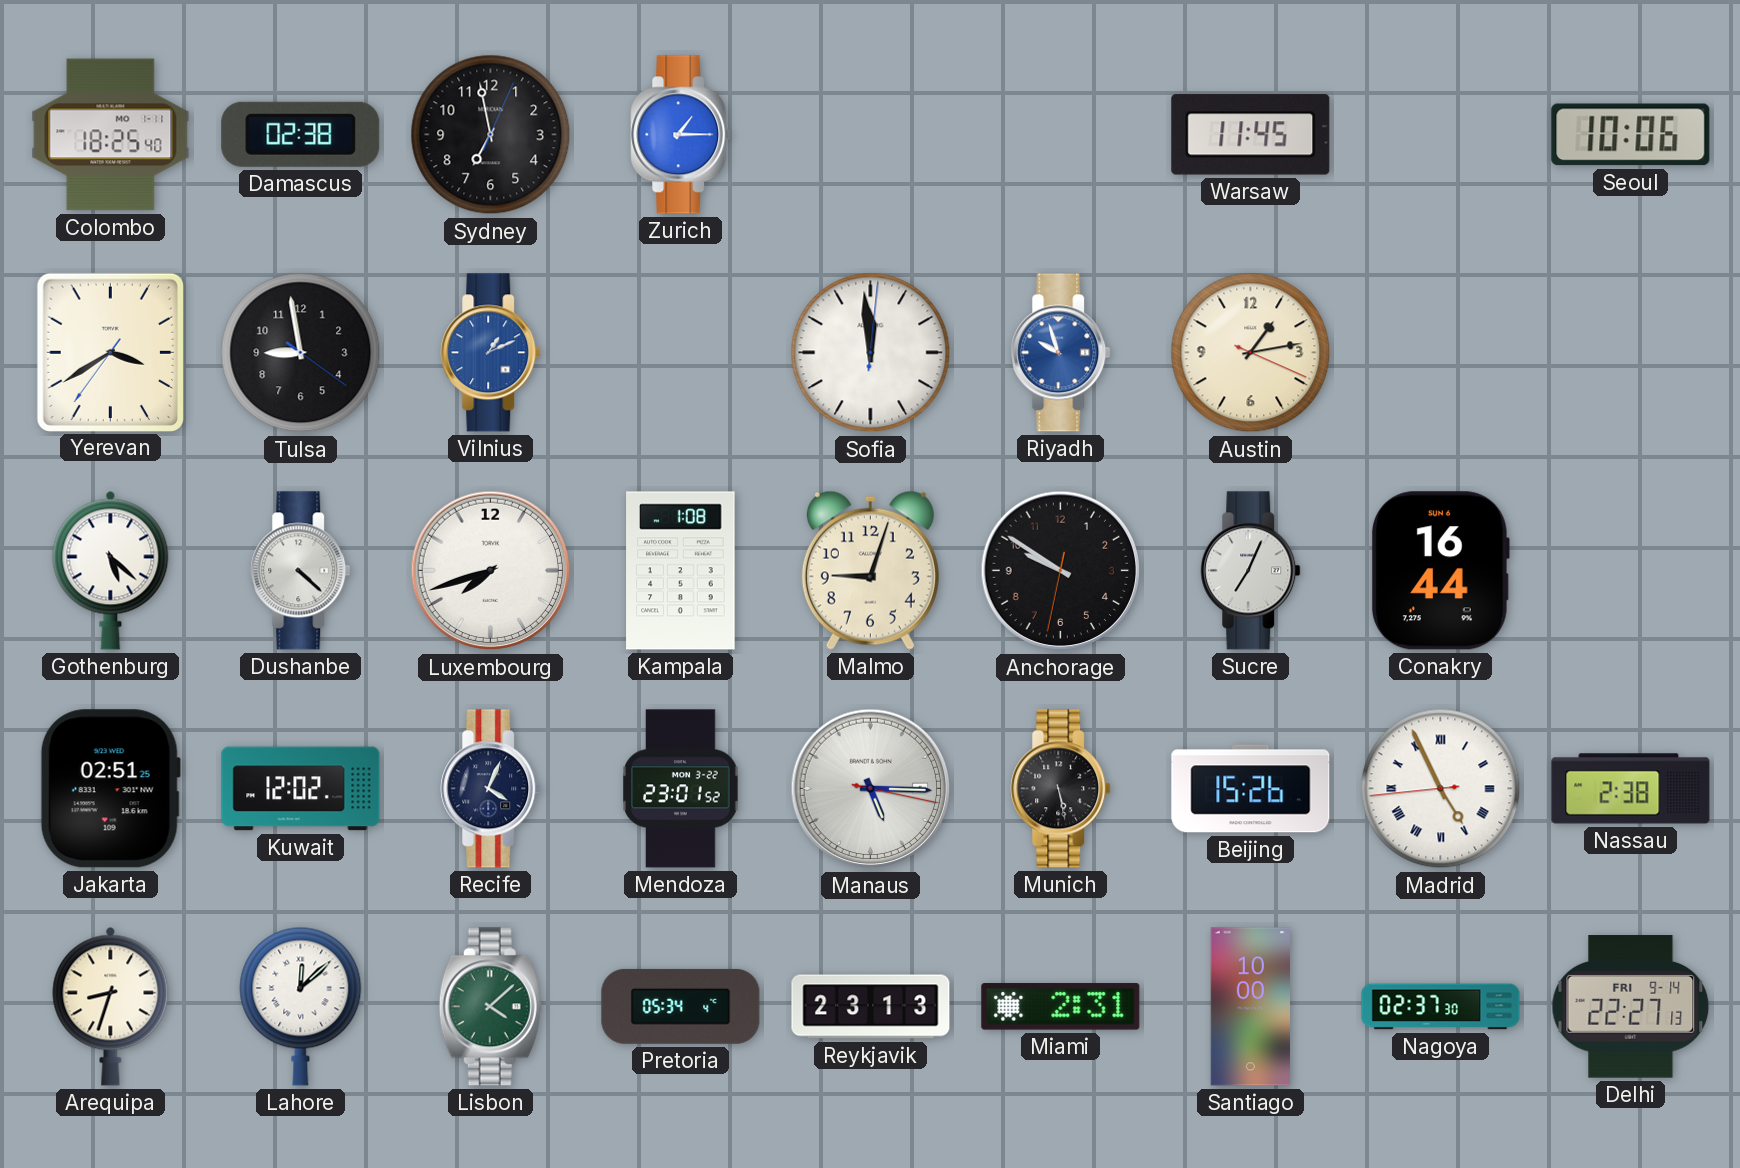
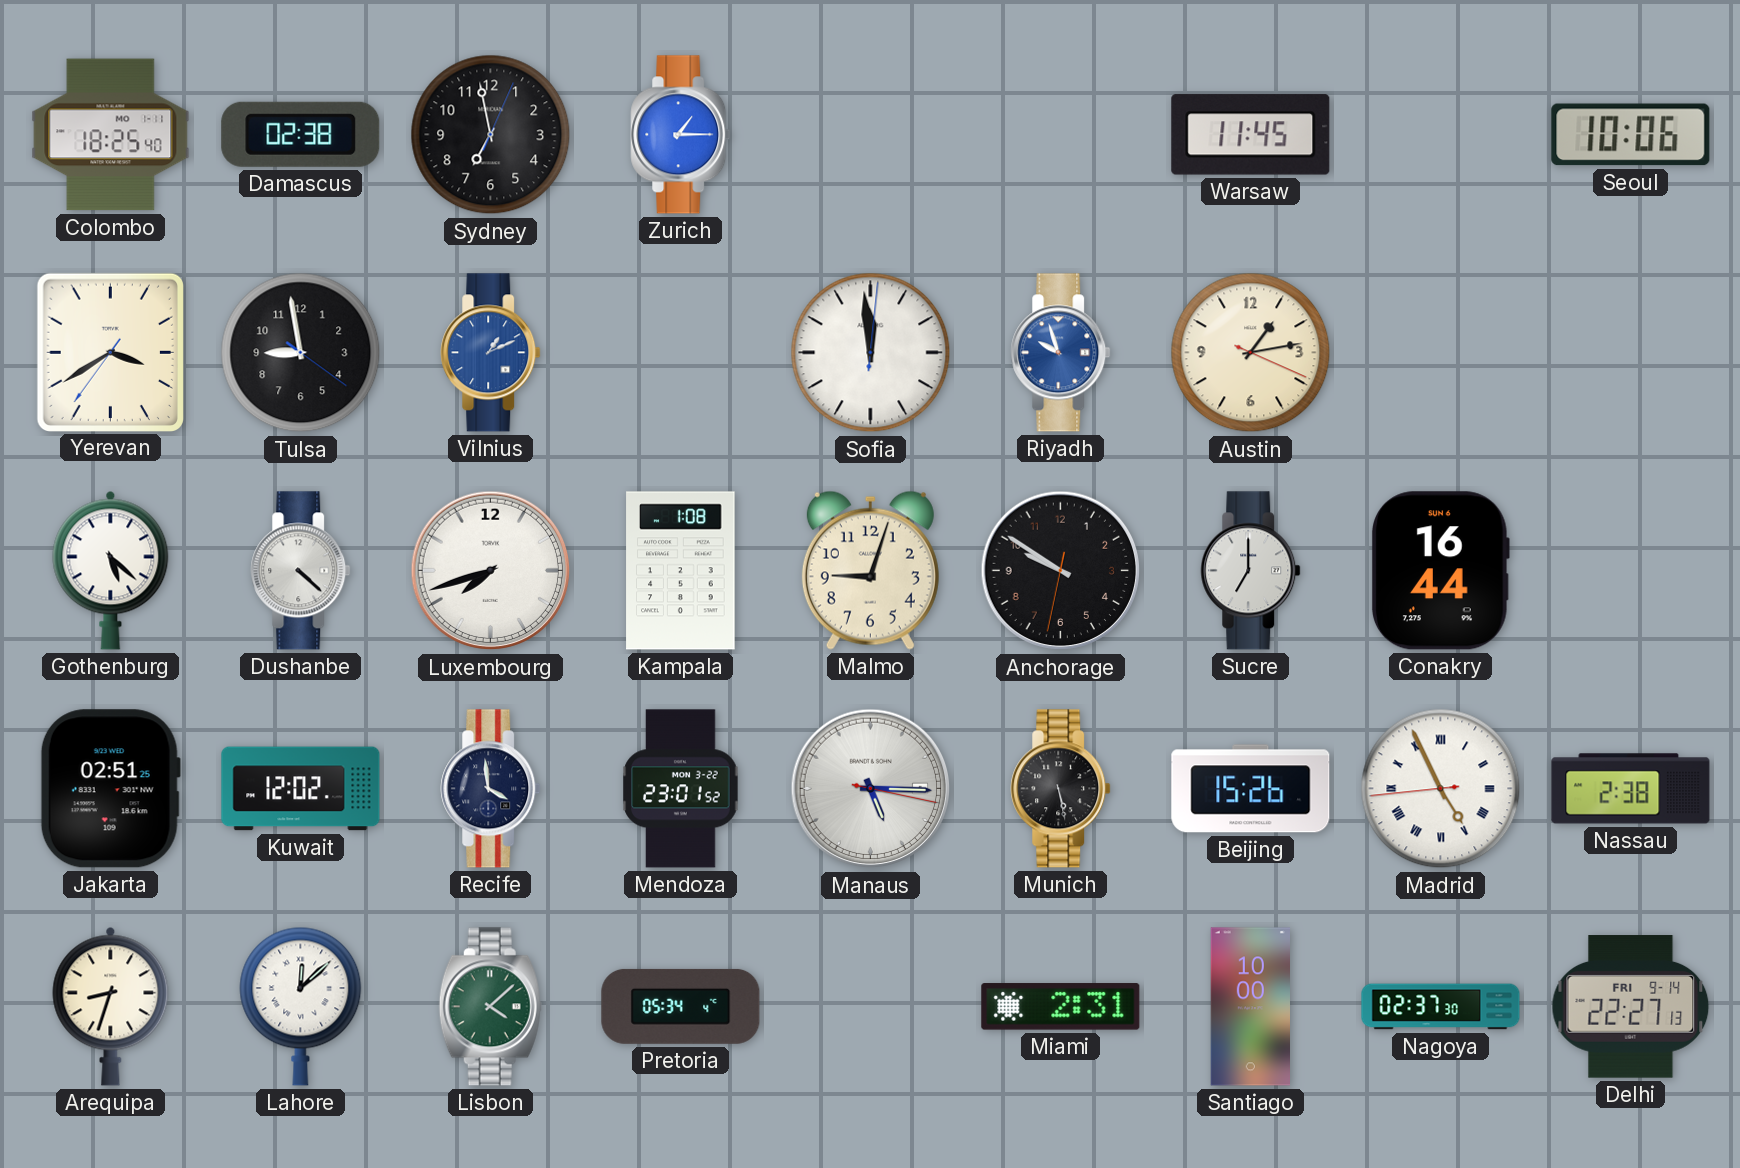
Sucre: 7:04 -> 7:00 (1251, 571)
Recife: 4:04 -> 3:59 (491, 789)
Reykjavik: 23:13 -> none (871, 1007)
